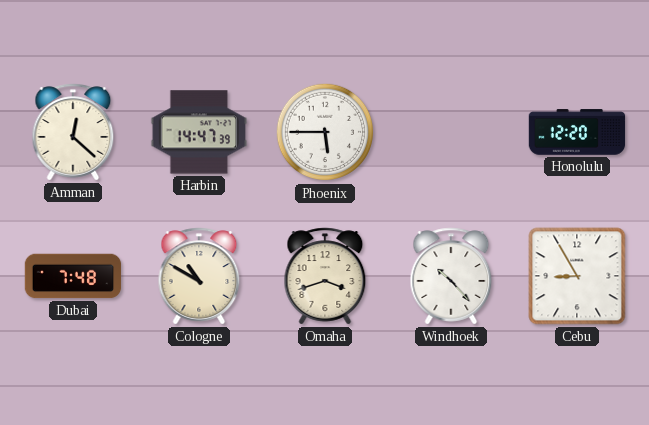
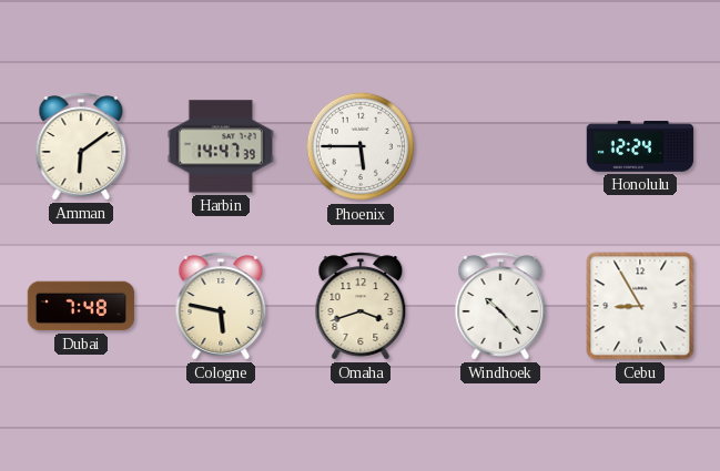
Amman: 12:22 -> 6:09 (81, 146)
Honolulu: 12:20 -> 12:24 (640, 146)
Cologne: 10:50 -> 5:47 (221, 306)
